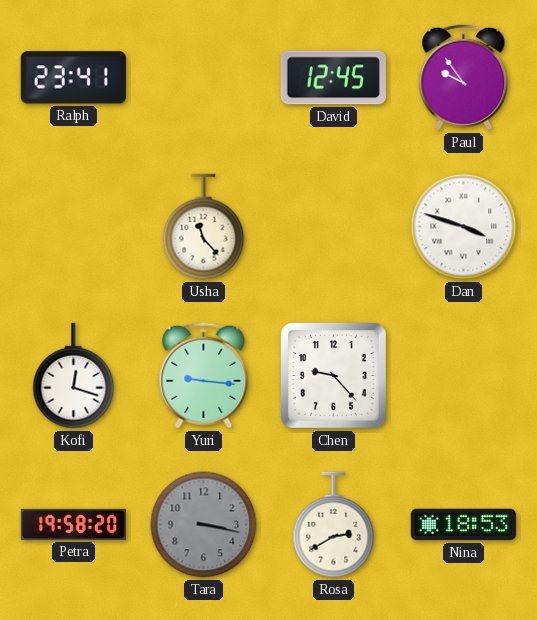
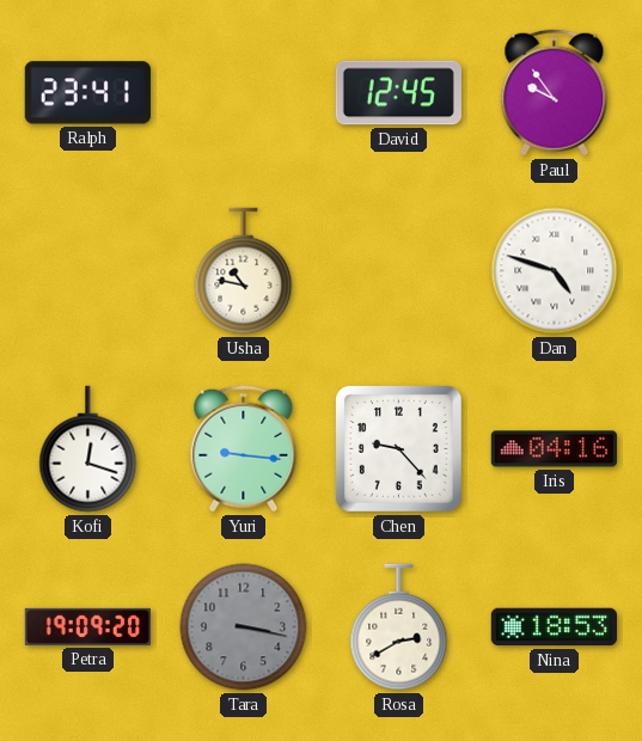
Usha: 11:23 -> 10:47 (244, 271)
Dan: 3:48 -> 4:48 (555, 271)
Iris: none -> 04:16 (554, 449)
Petra: 19:58 -> 19:09 (87, 626)
